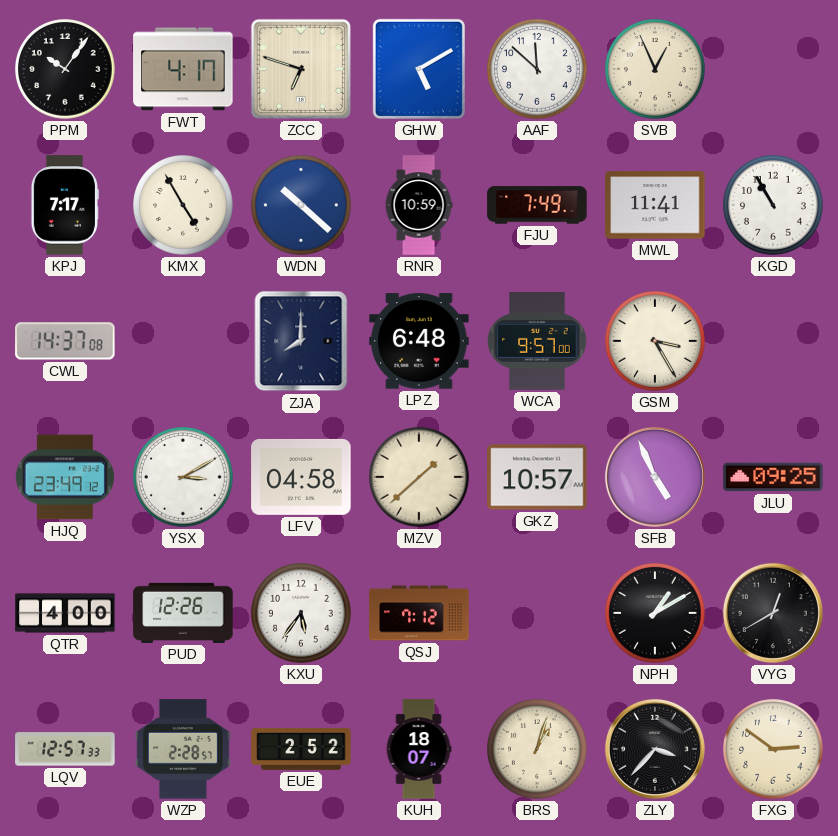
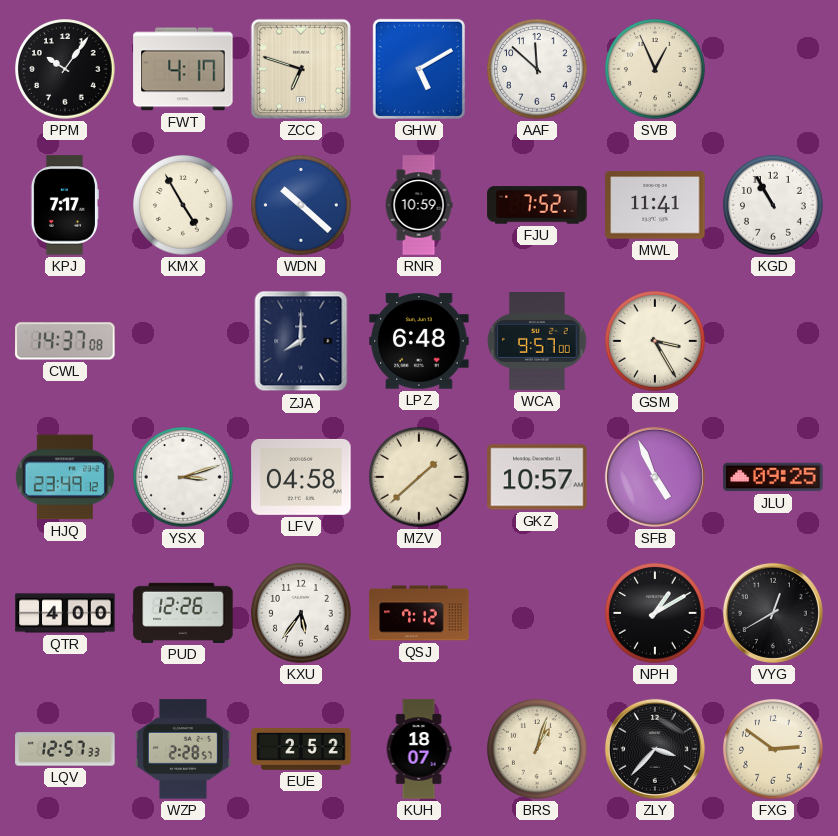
FJU: 7:49 -> 7:52 (537, 205)
YSX: 3:10 -> 3:12 (184, 478)
